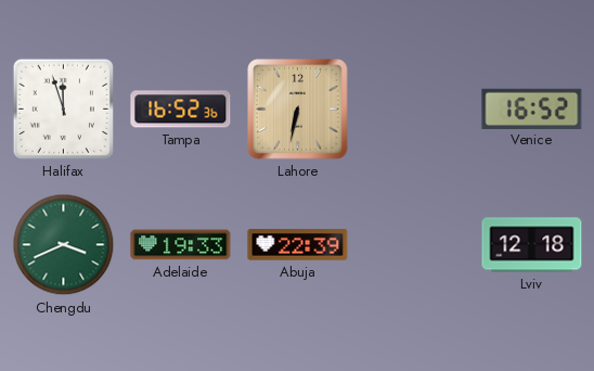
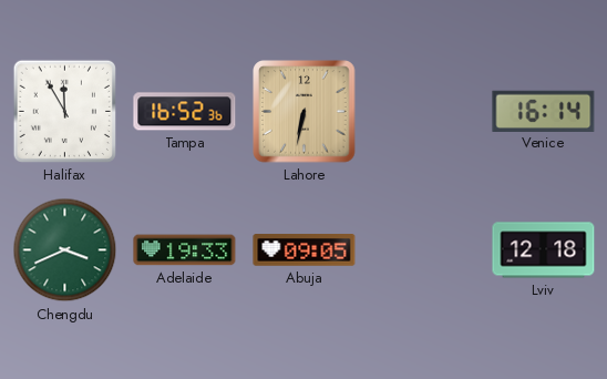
Halifax: 11:57 -> 11:55 (64, 111)
Venice: 16:52 -> 16:14 (544, 111)
Abuja: 22:39 -> 09:05 (305, 250)
